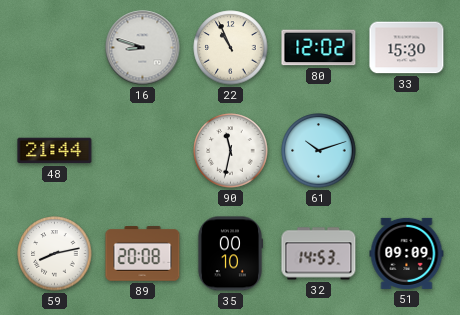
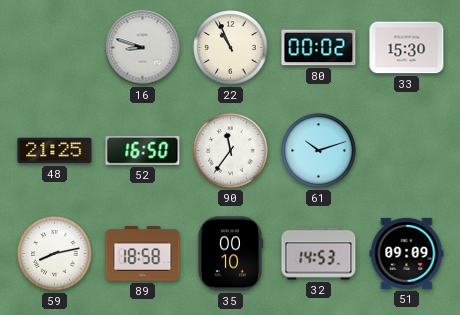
80: 12:02 -> 00:02 (319, 48)
48: 21:44 -> 21:25 (55, 151)
52: none -> 16:50 (143, 150)
90: 11:32 -> 11:36 (231, 151)
89: 20:08 -> 18:58 (143, 254)
